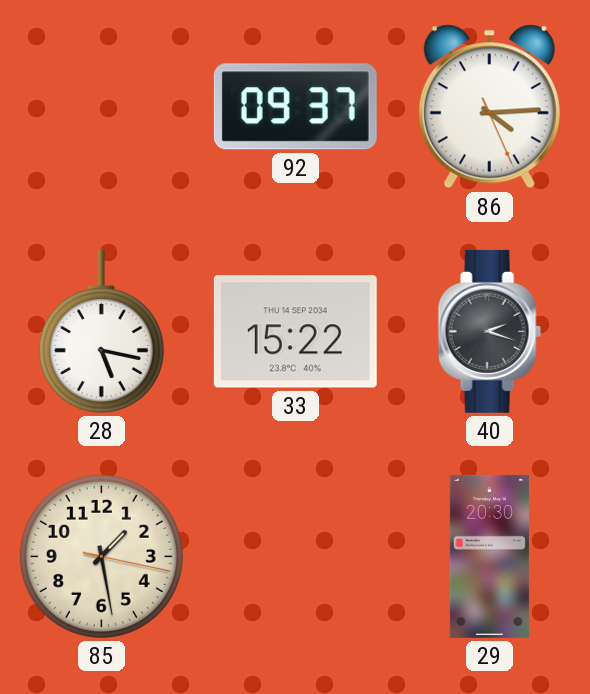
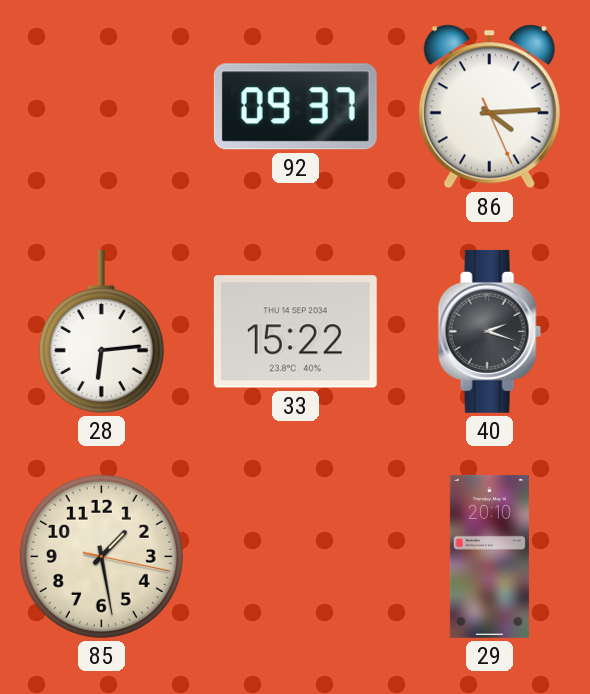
28: 5:17 -> 6:14 (101, 331)
29: 20:30 -> 20:10 (489, 556)
